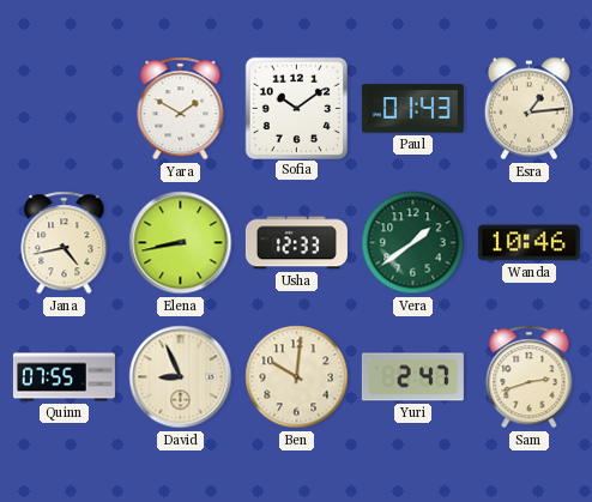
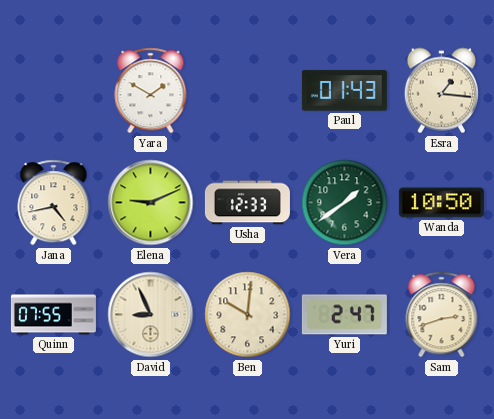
Sofia: 10:09 -> none (296, 108)
Esra: 1:14 -> 1:16 (441, 91)
Elena: 8:43 -> 9:11 (151, 203)
Wanda: 10:46 -> 10:50 (441, 203)
